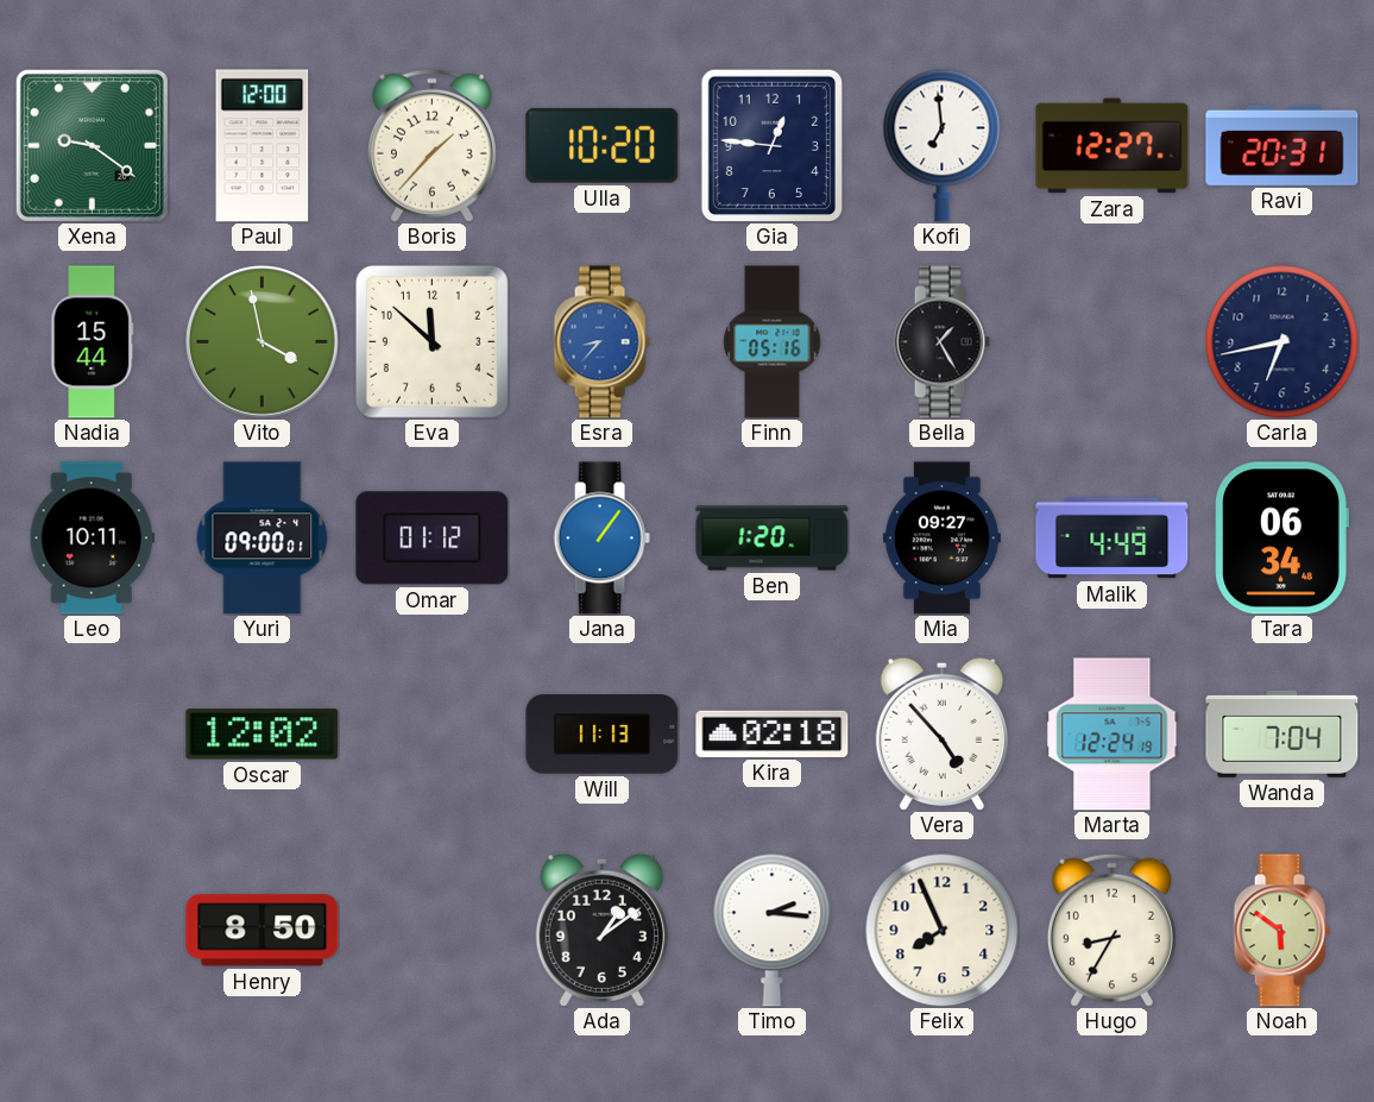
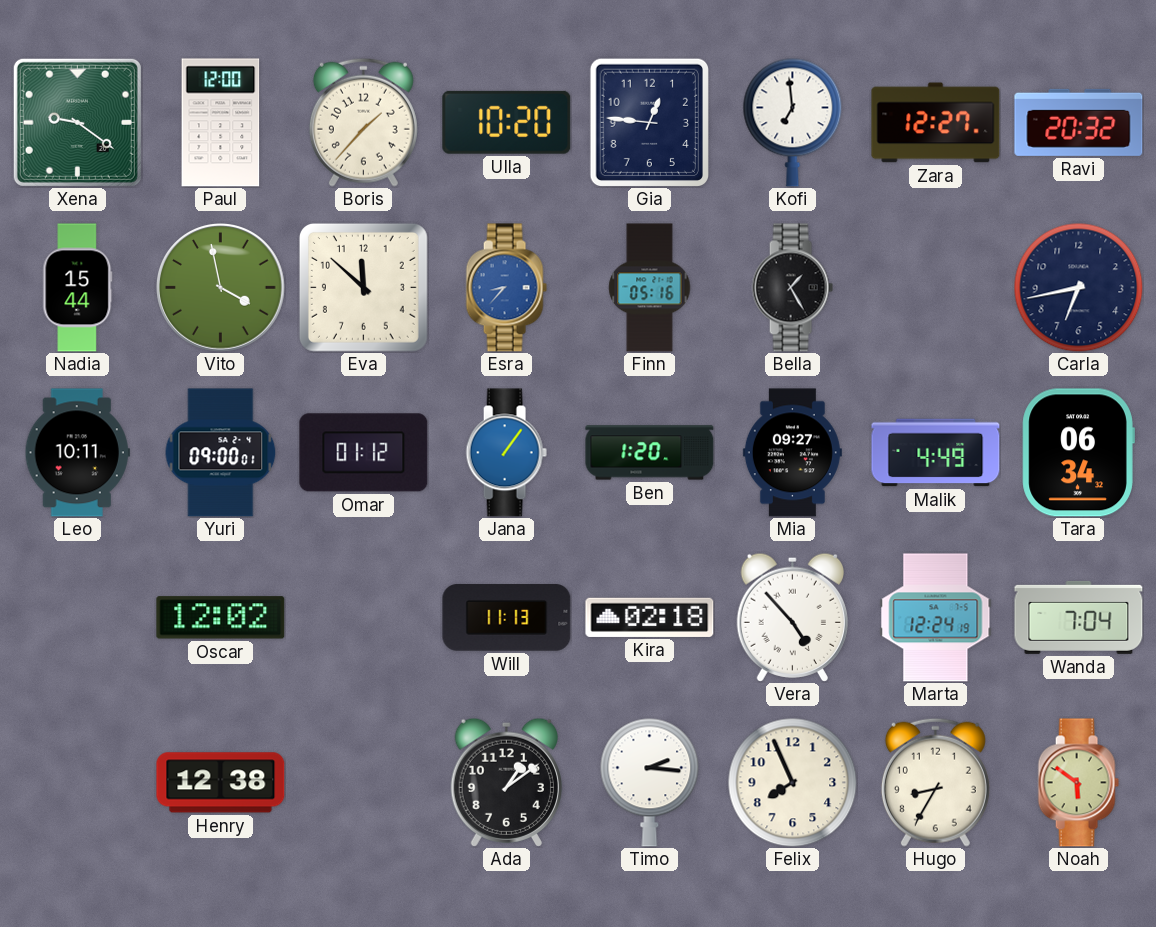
Ravi: 20:31 -> 20:32 (1079, 122)
Tara: 06:34:48 -> 06:34:32 (1078, 453)
Henry: 8:50 -> 12:38 (221, 783)
